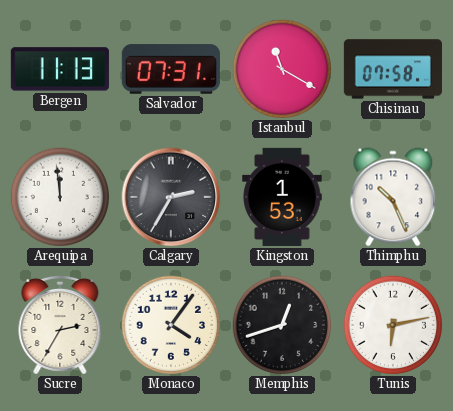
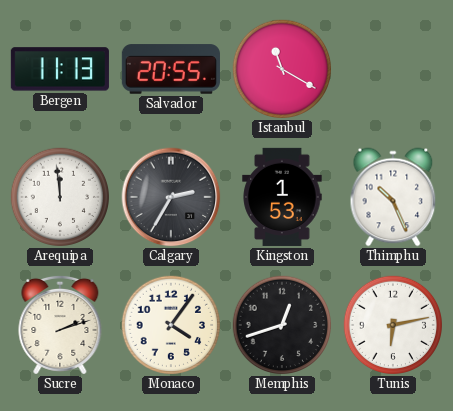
Salvador: 07:31 -> 20:55 (171, 69)
Chisinau: 07:58 -> none (393, 69)
Sucre: 2:35 -> 2:12 (60, 325)
